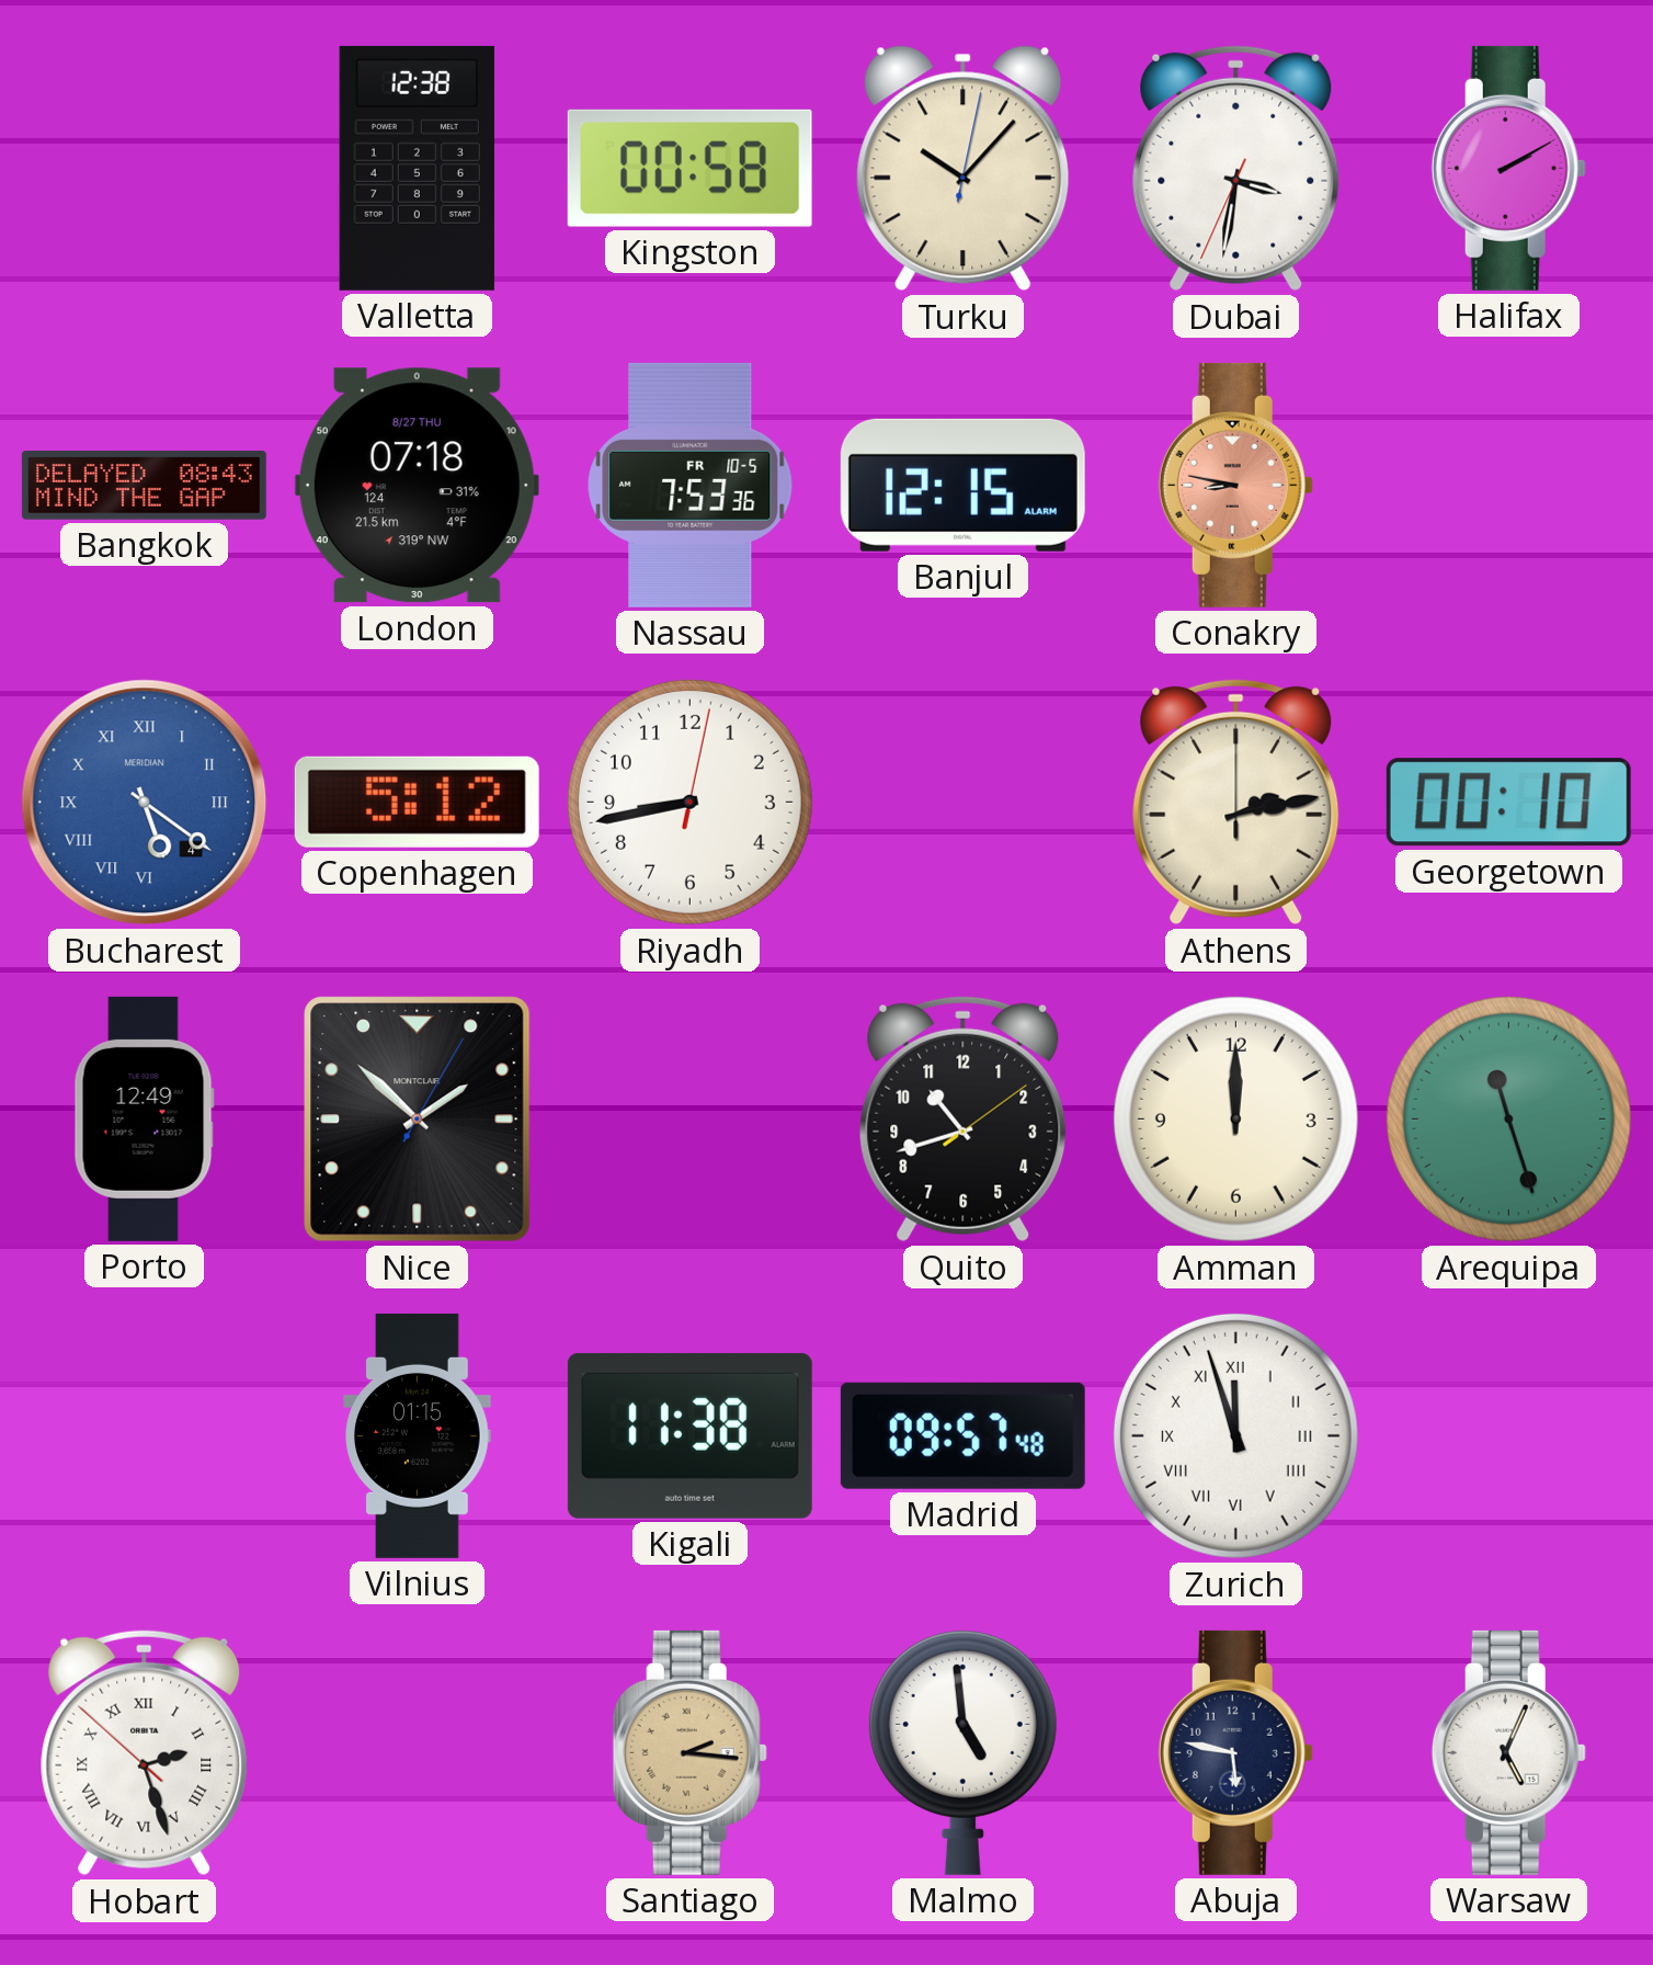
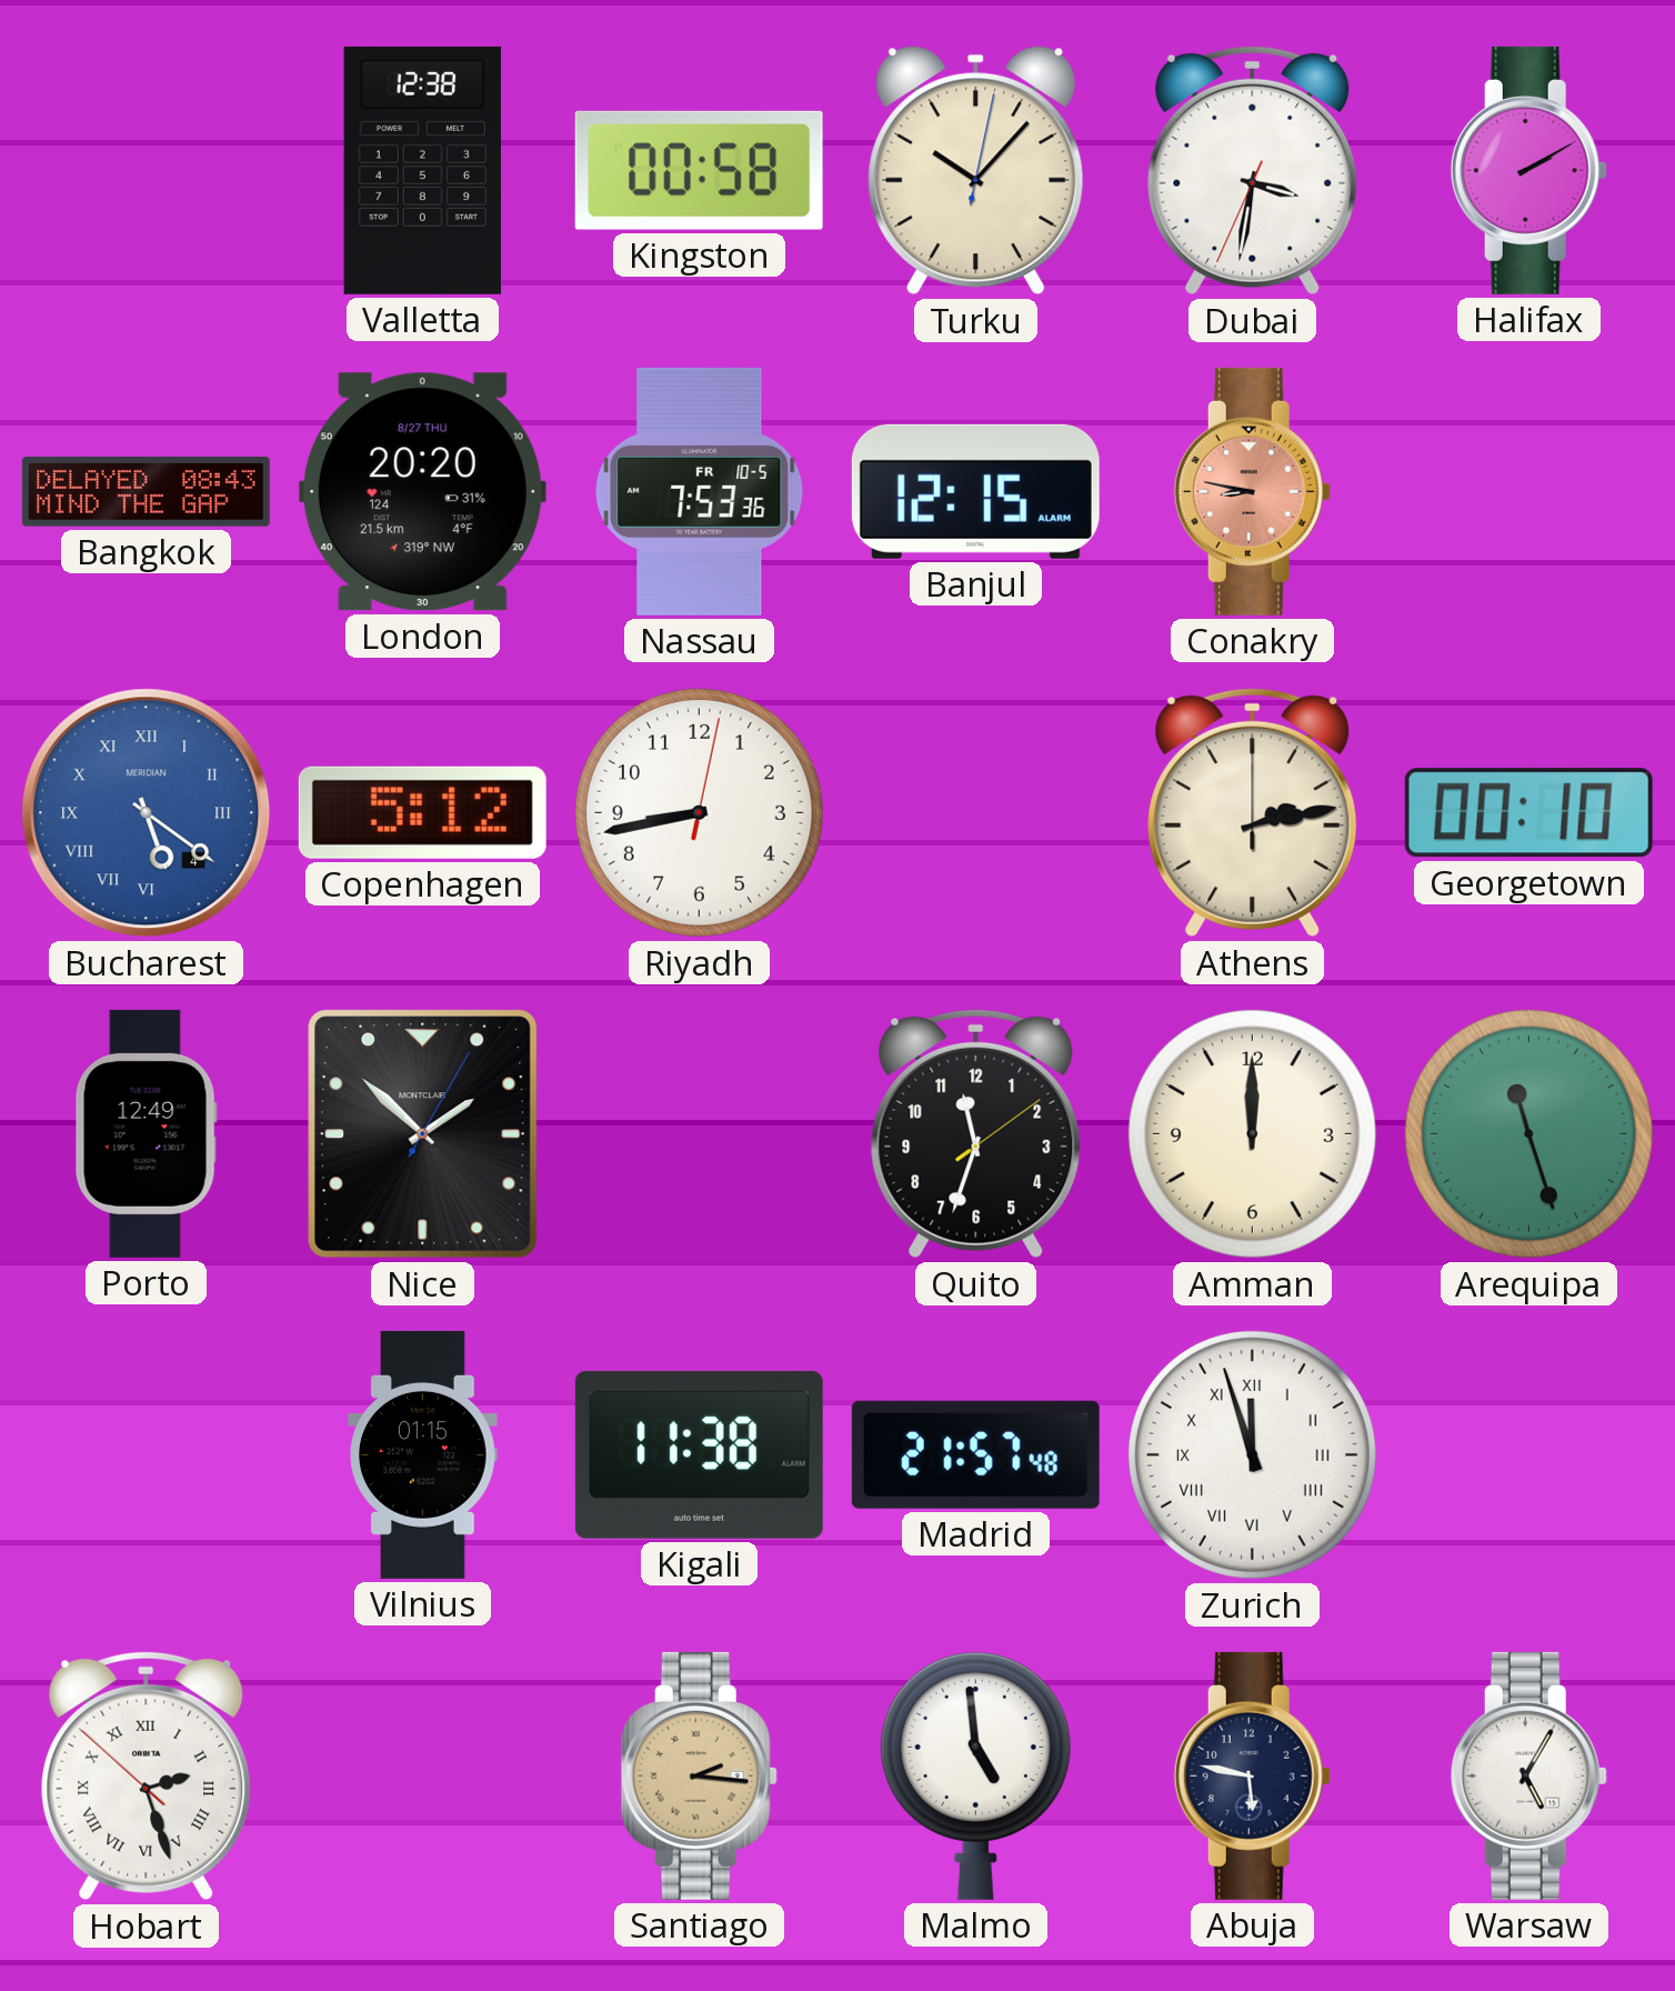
London: 07:18 -> 20:20 (422, 492)
Quito: 10:42 -> 11:33 (976, 1134)
Madrid: 09:57 -> 21:57 (975, 1454)
Warsaw: 5:04 -> 5:05 (1528, 1775)
